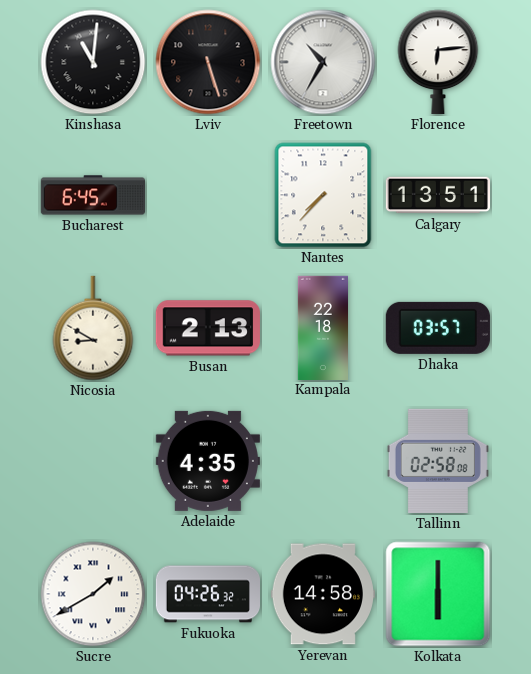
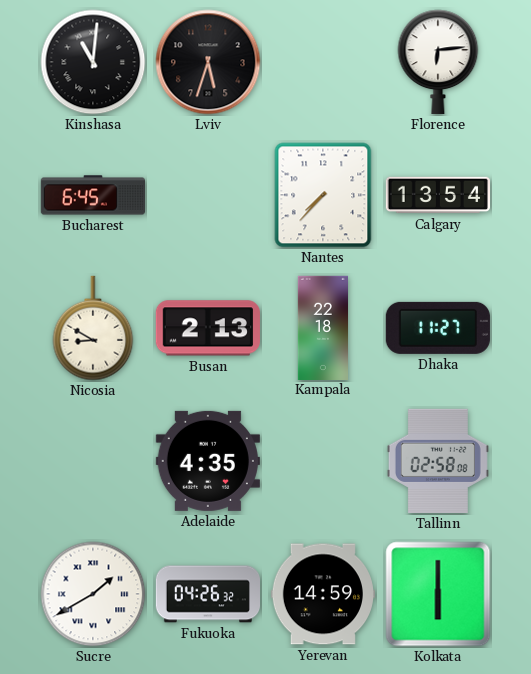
Lviv: 5:27 -> 5:33 (208, 62)
Freetown: 10:35 -> none (323, 62)
Calgary: 13:51 -> 13:54 (437, 195)
Dhaka: 03:57 -> 11:27 (438, 328)
Yerevan: 14:58 -> 14:59 (323, 594)
